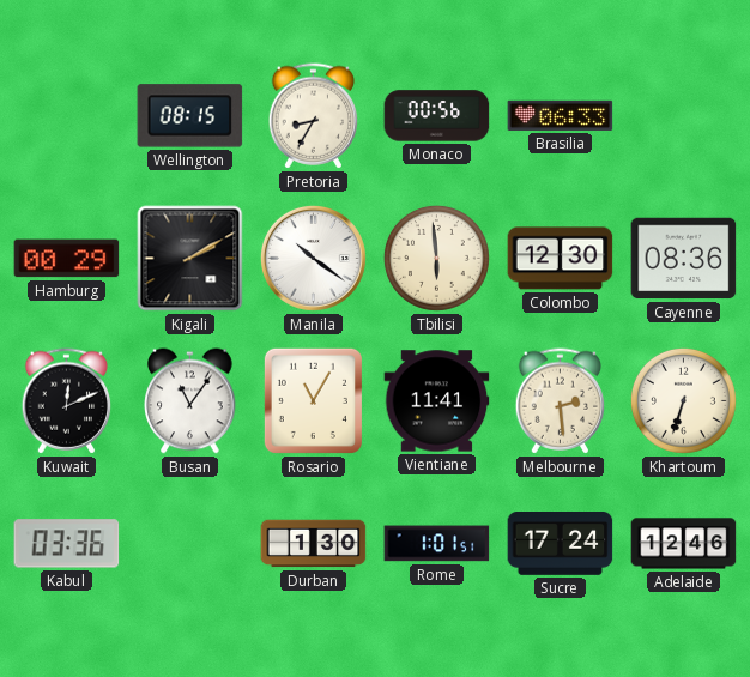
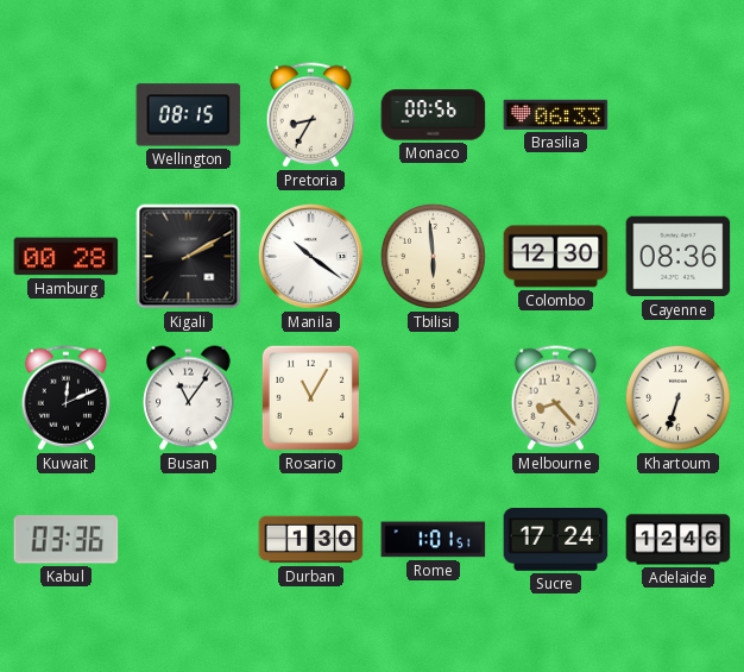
Hamburg: 00:29 -> 00:28 (67, 257)
Vientiane: 11:41 -> none (437, 401)
Melbourne: 2:29 -> 8:23 (556, 398)
